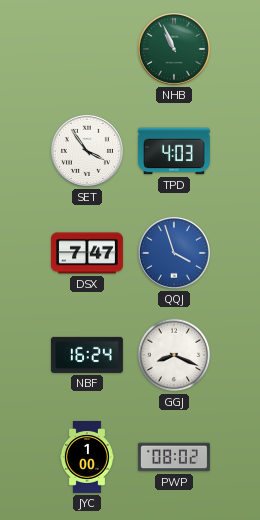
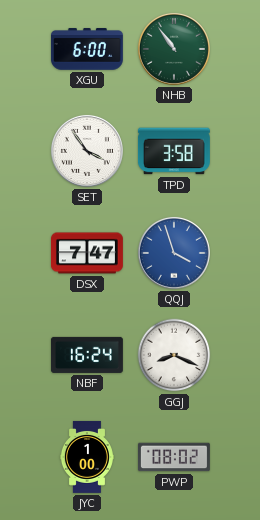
XGU: none -> 6:00 (87, 49)
NHB: 10:56 -> 10:54 (174, 49)
TPD: 4:03 -> 3:58 (174, 151)
